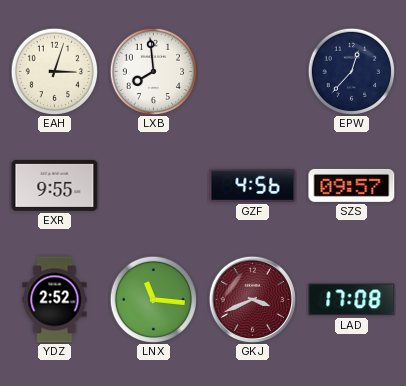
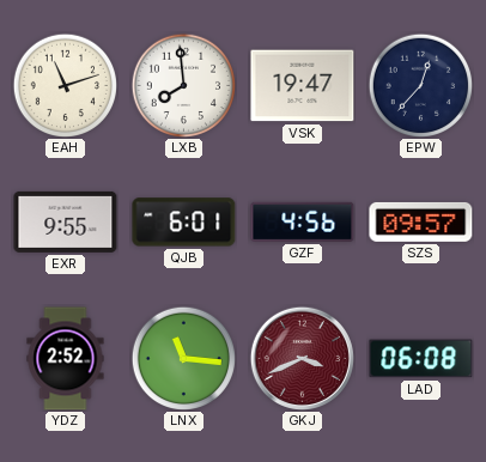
EAH: 3:03 -> 11:12 (65, 85)
VSK: none -> 19:47 (303, 86)
QJB: none -> 6:01 (184, 223)
LAD: 17:08 -> 06:08 (421, 359)
